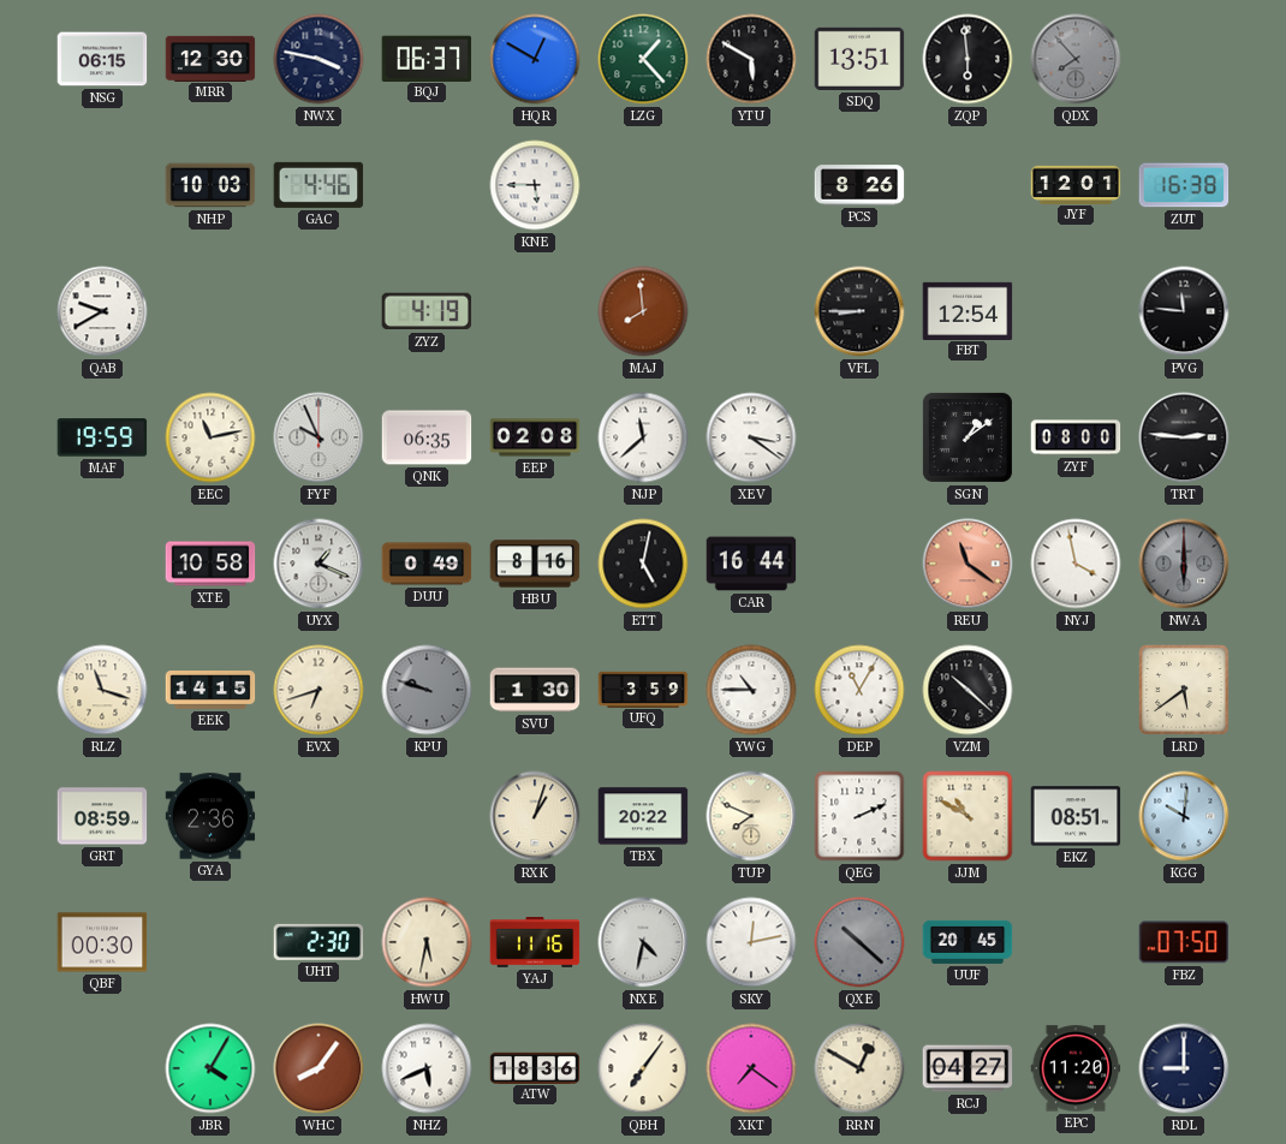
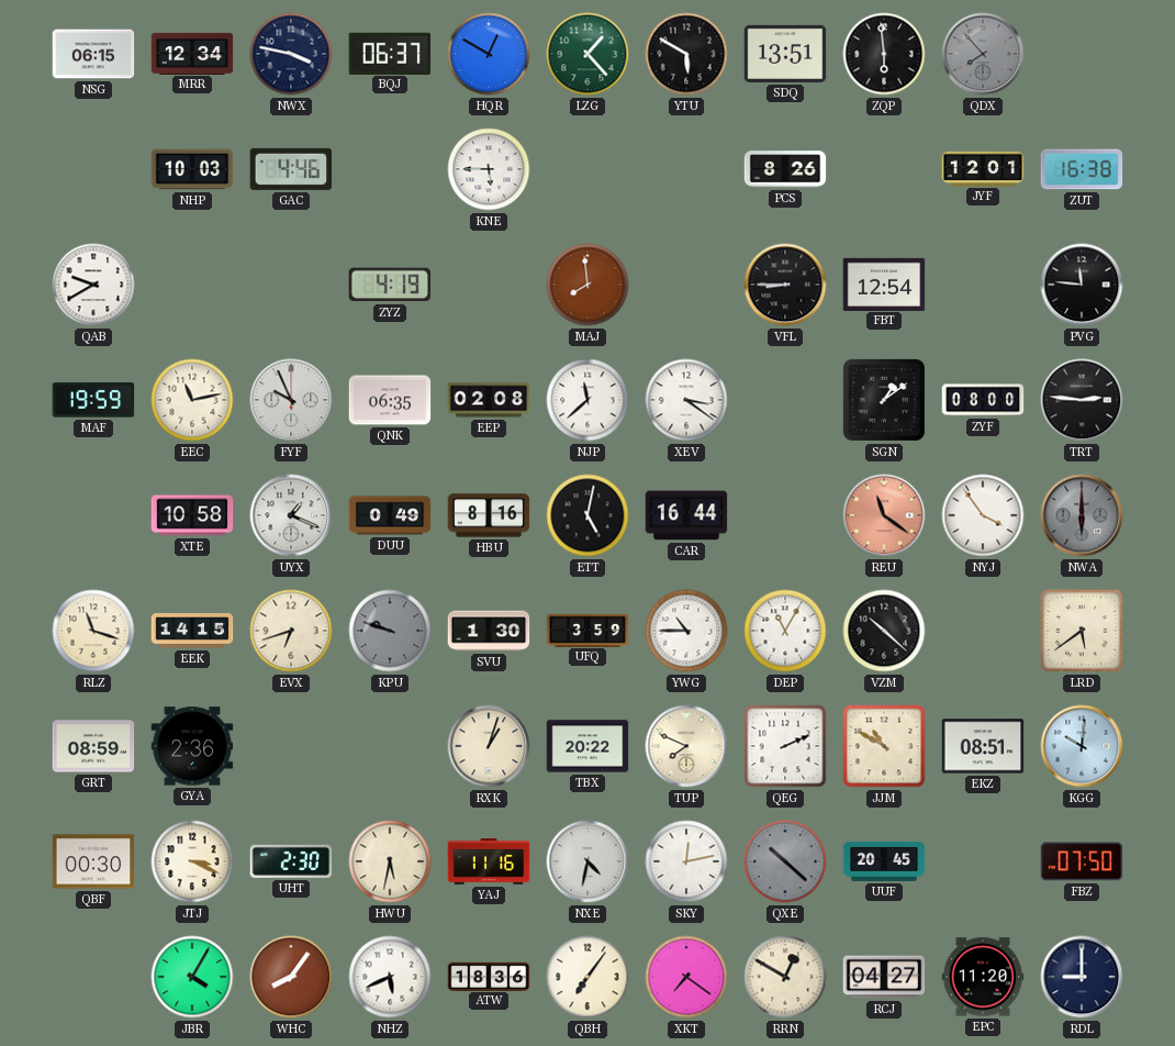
MRR: 12:30 -> 12:34 (192, 53)
NYJ: 3:58 -> 3:54 (983, 515)
JTJ: none -> 3:19 (192, 861)
